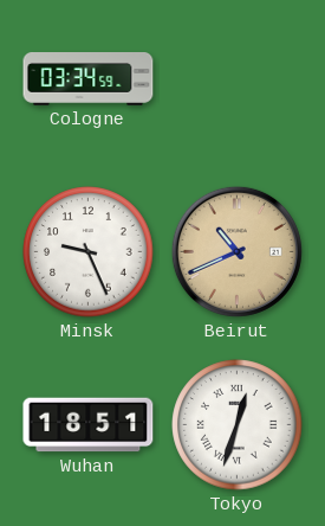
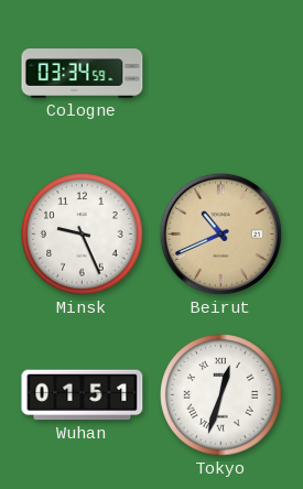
Wuhan: 18:51 -> 01:51 (83, 395)
